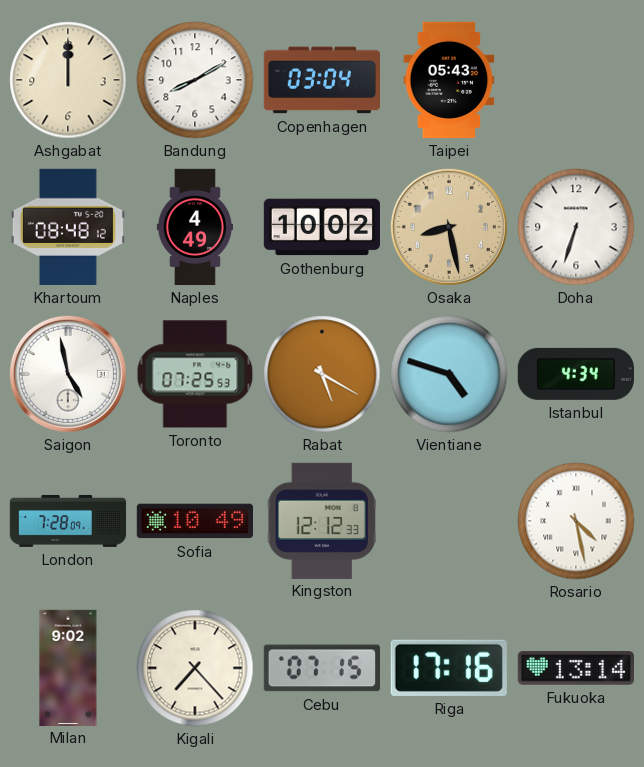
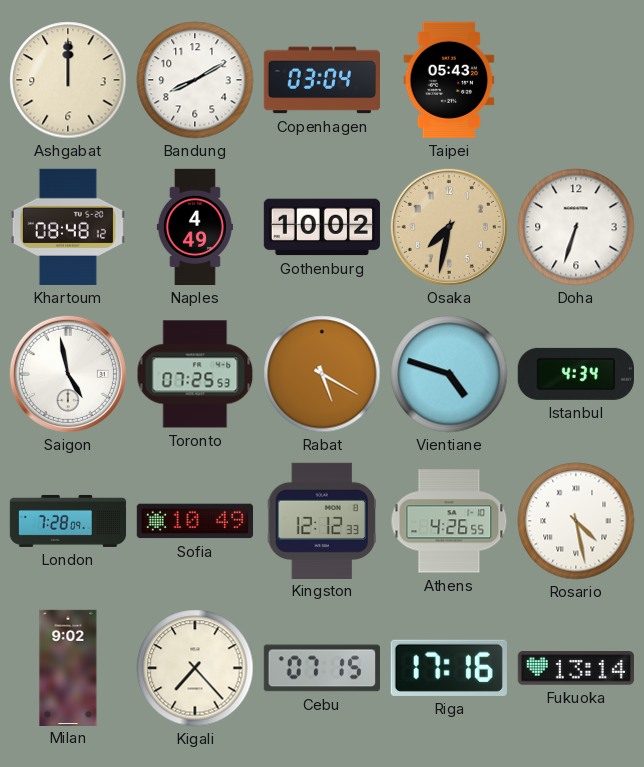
Osaka: 8:28 -> 7:32 (449, 227)
Athens: none -> 4:26 (449, 521)
